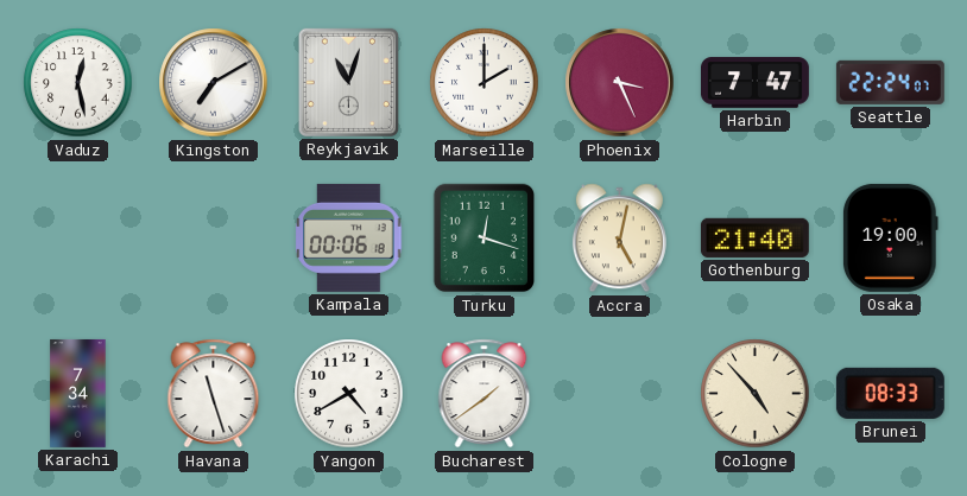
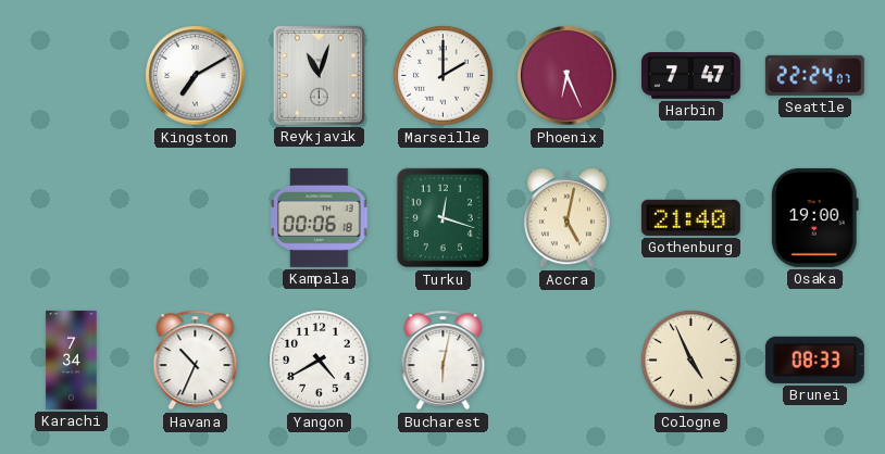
Vaduz: 12:28 -> none (78, 83)
Phoenix: 3:26 -> 6:26 (568, 76)
Havana: 11:27 -> 10:34 (196, 361)
Bucharest: 1:39 -> 6:02 (444, 361)
Cologne: 4:53 -> 4:56 (691, 361)
